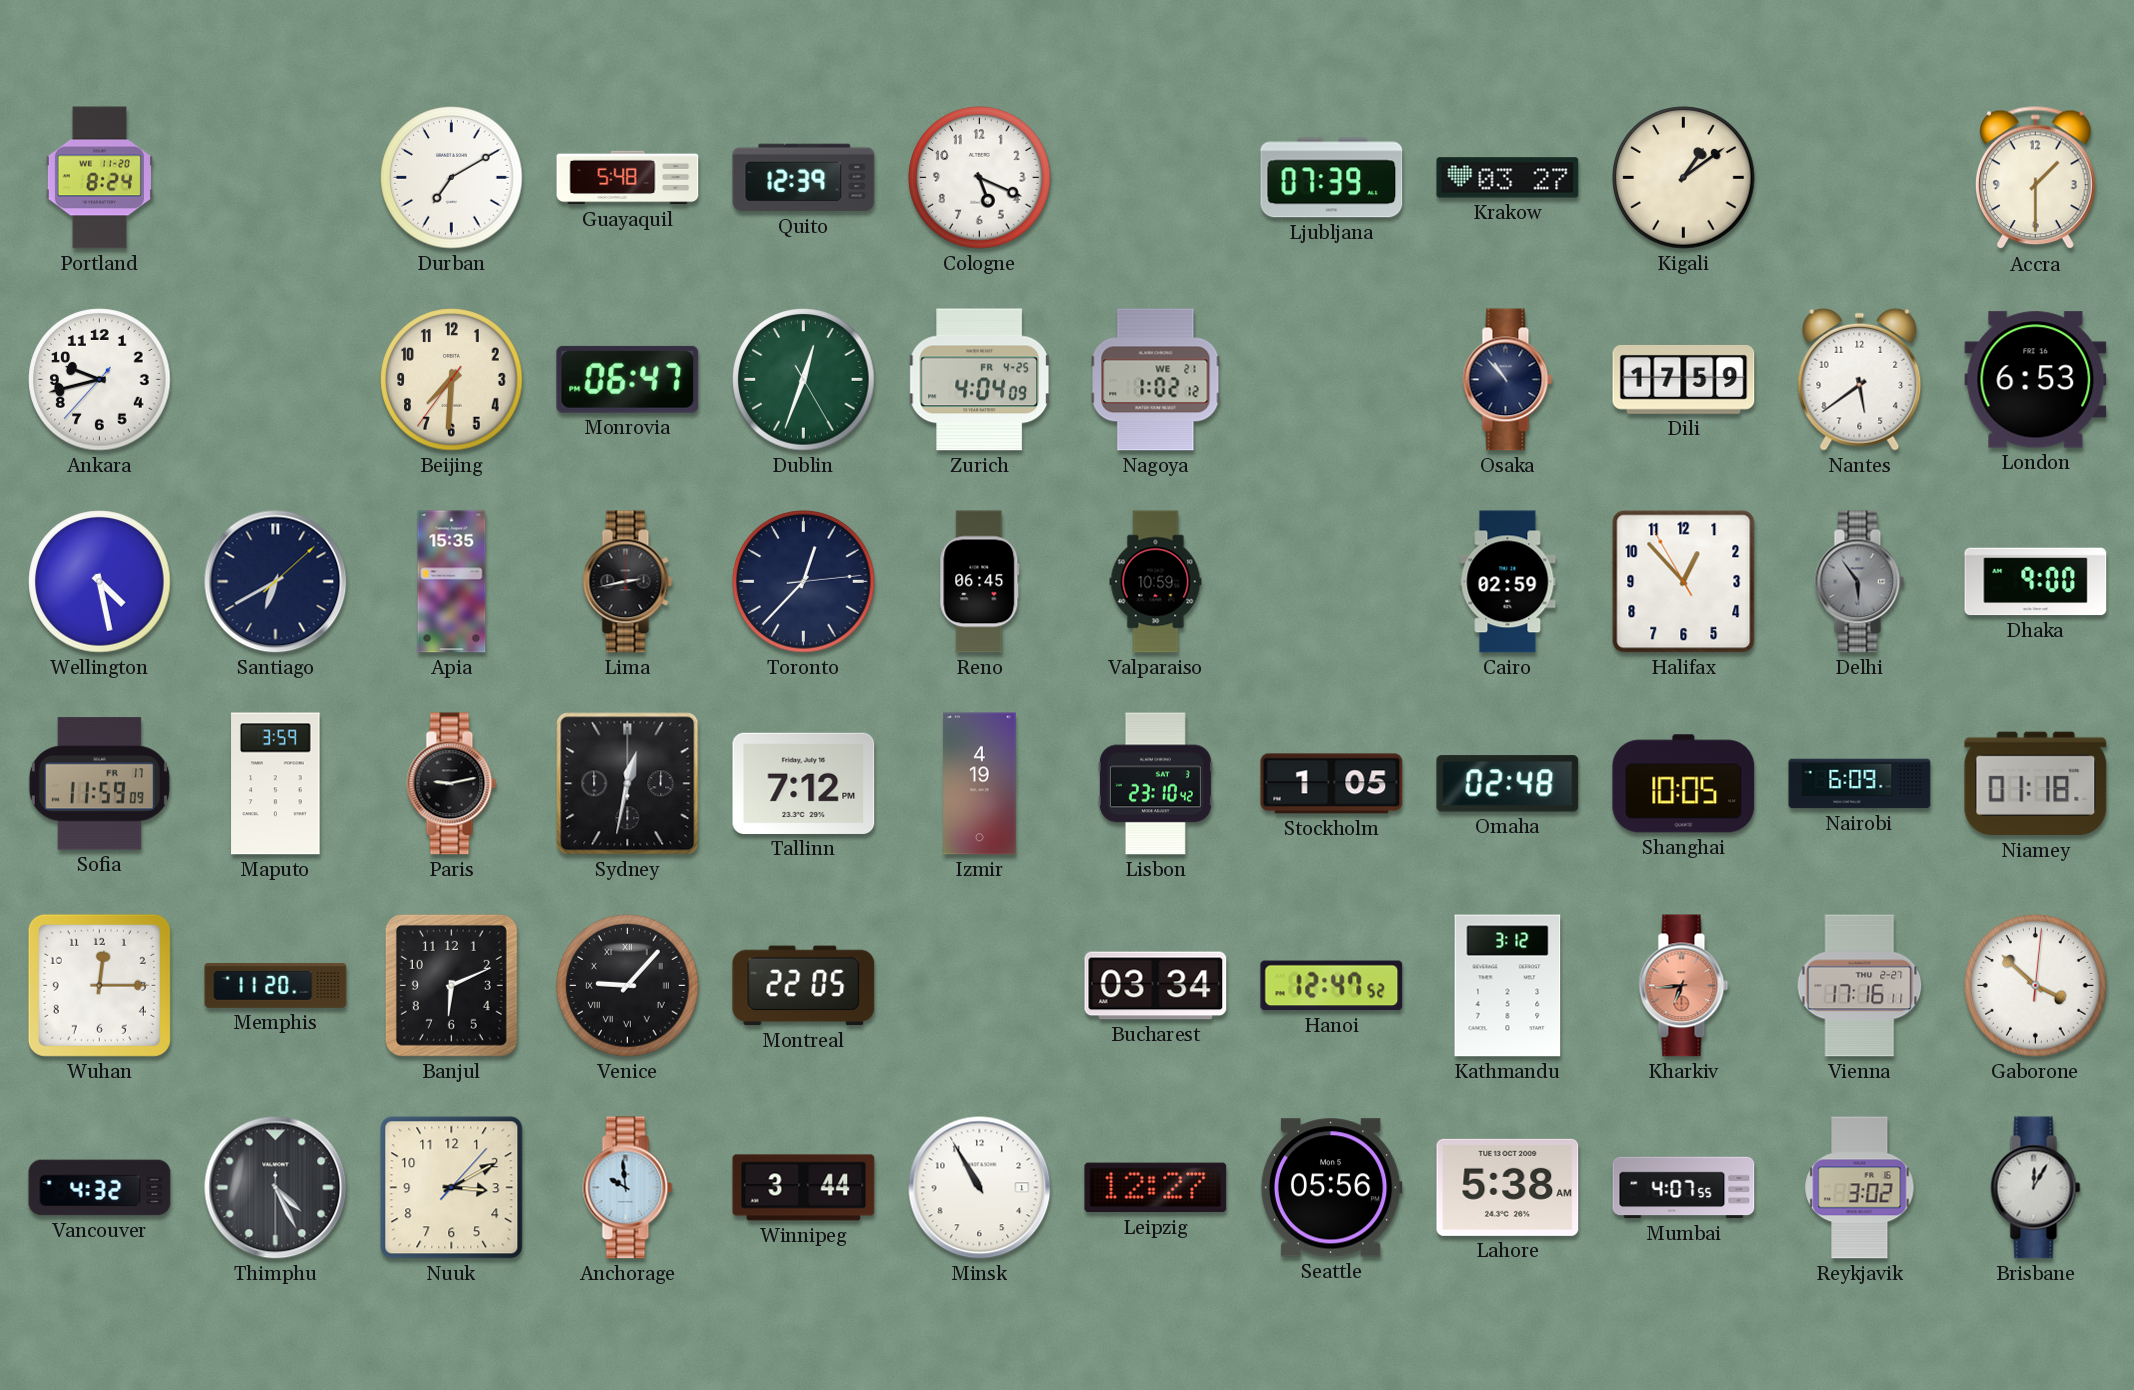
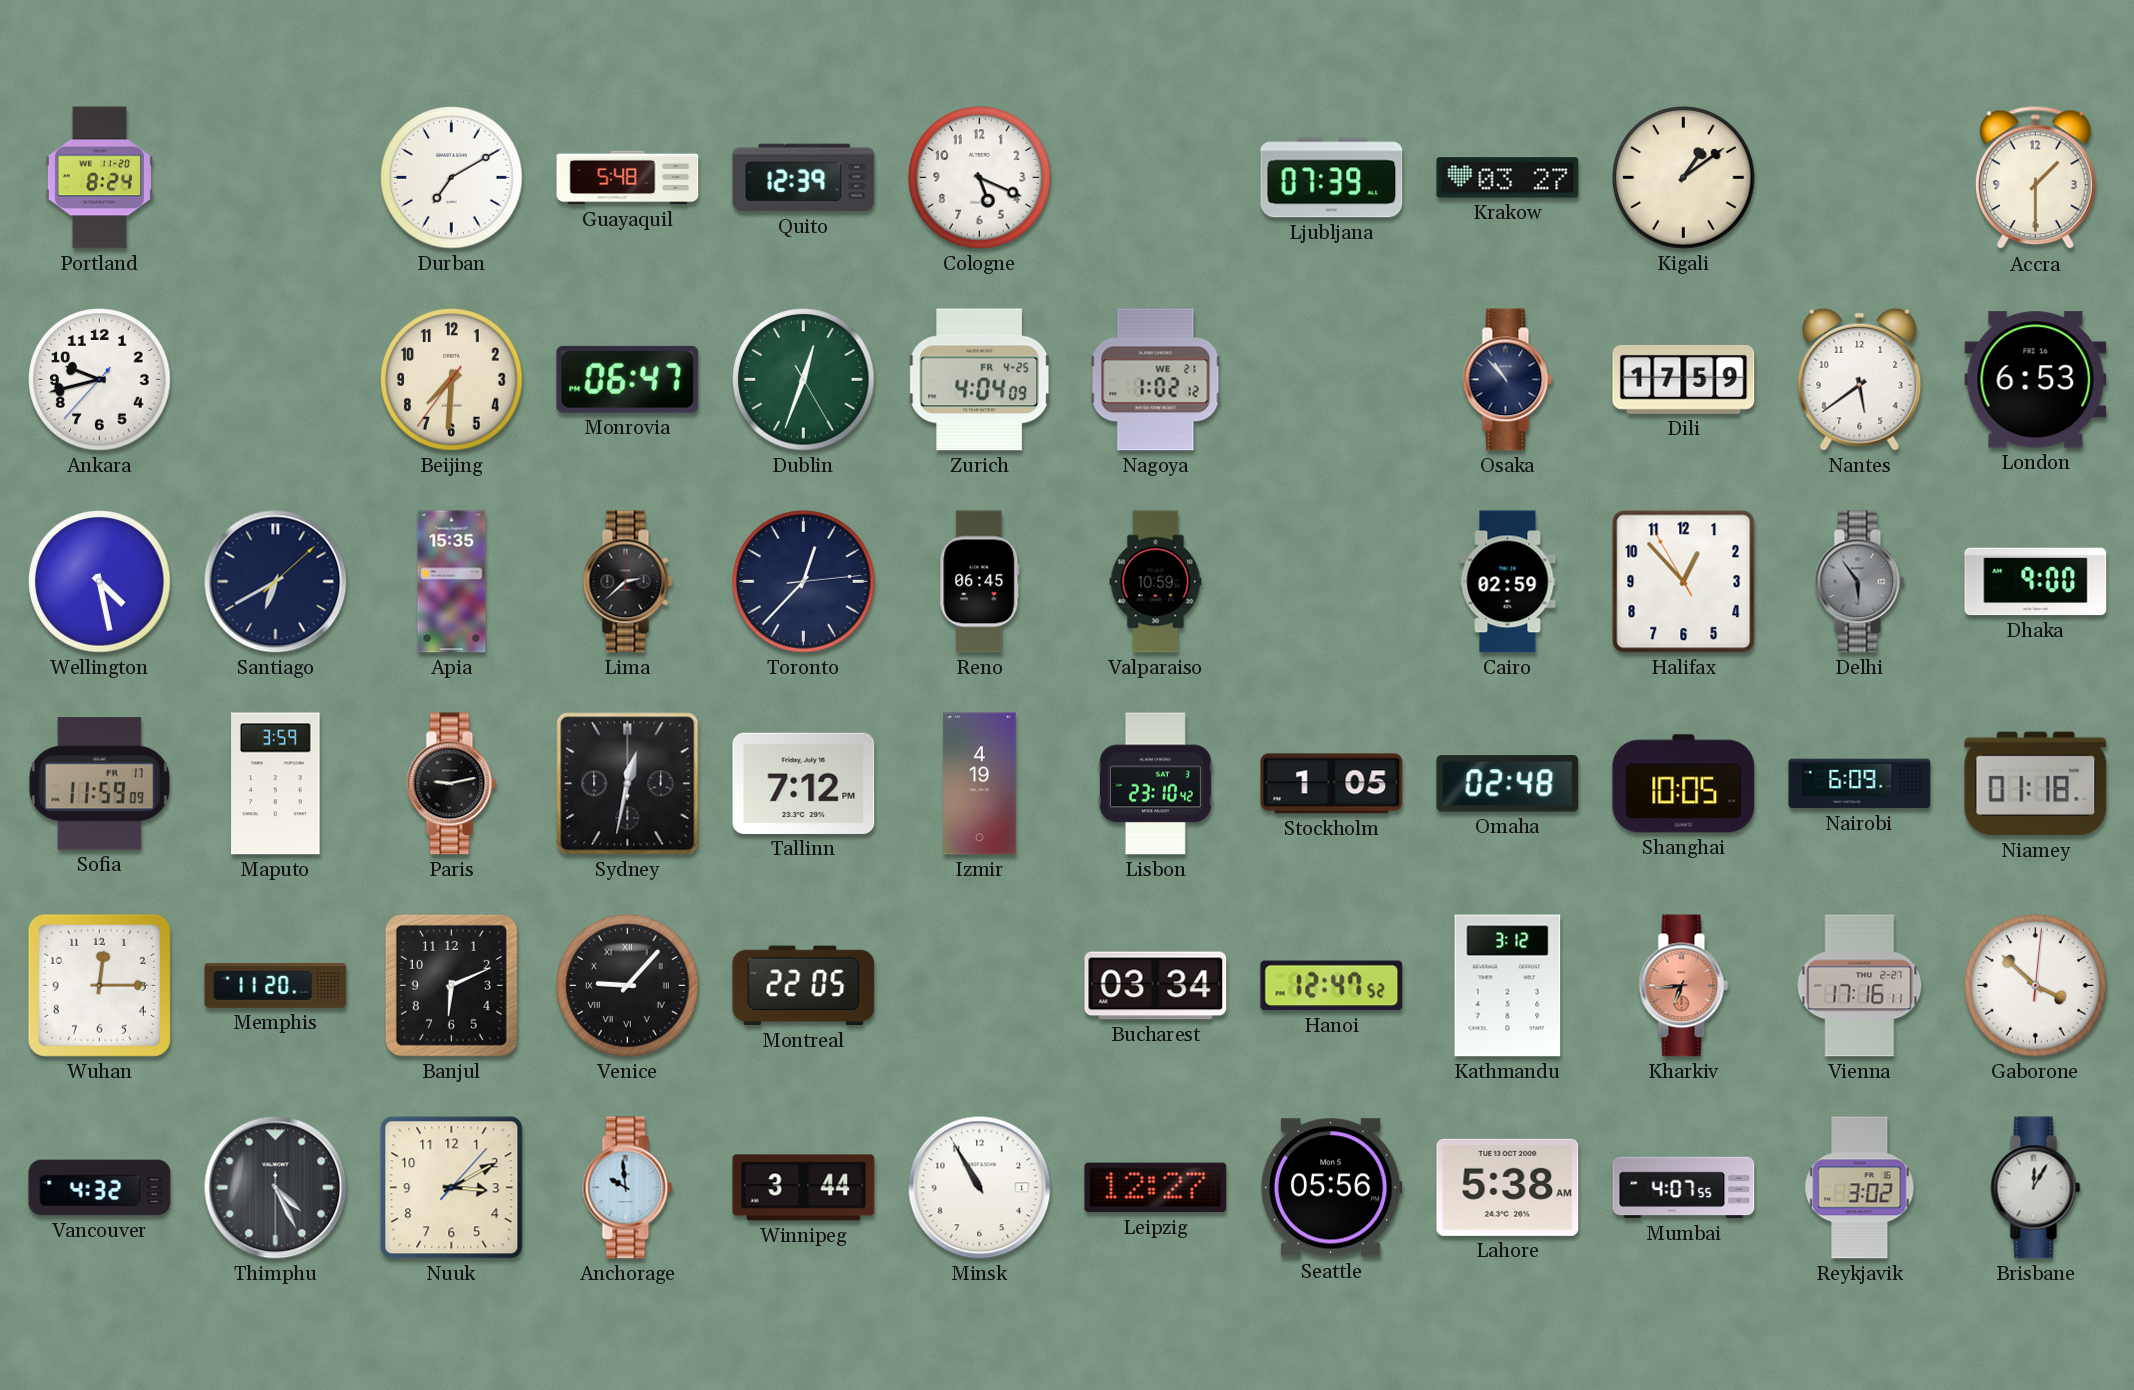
Lima: 2:43 -> 2:38 (628, 582)
